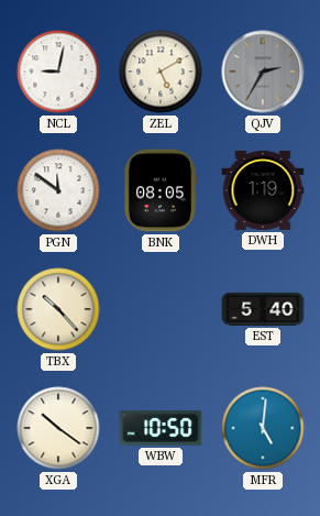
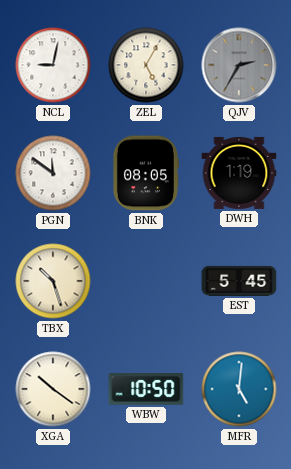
ZEL: 5:10 -> 5:05 (146, 65)
TBX: 10:23 -> 10:27 (53, 281)
EST: 5:40 -> 5:45 (239, 281)
